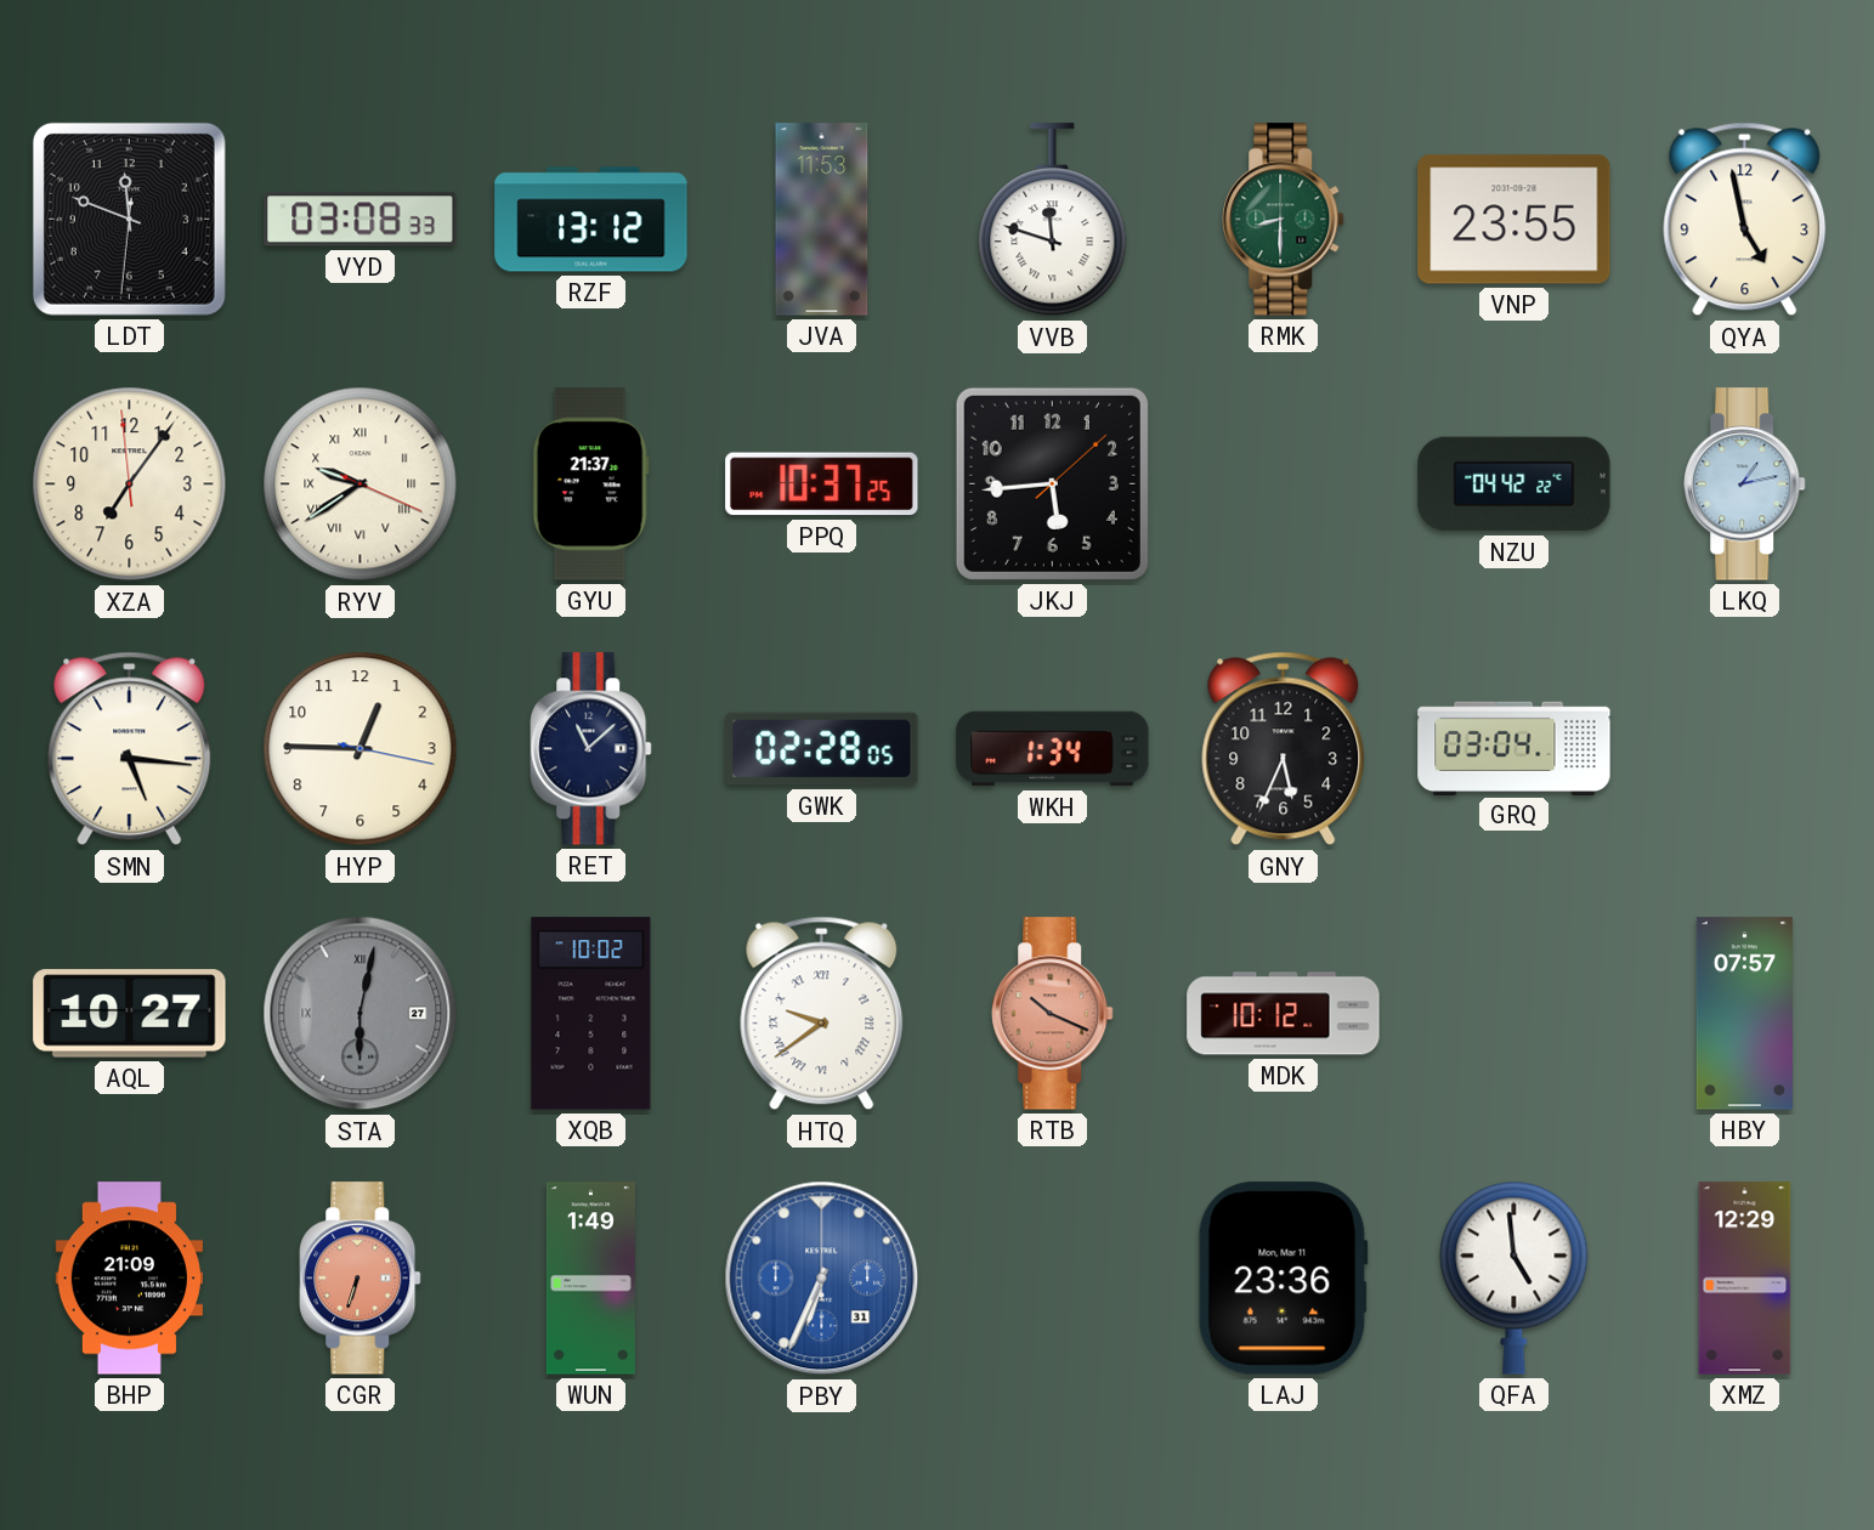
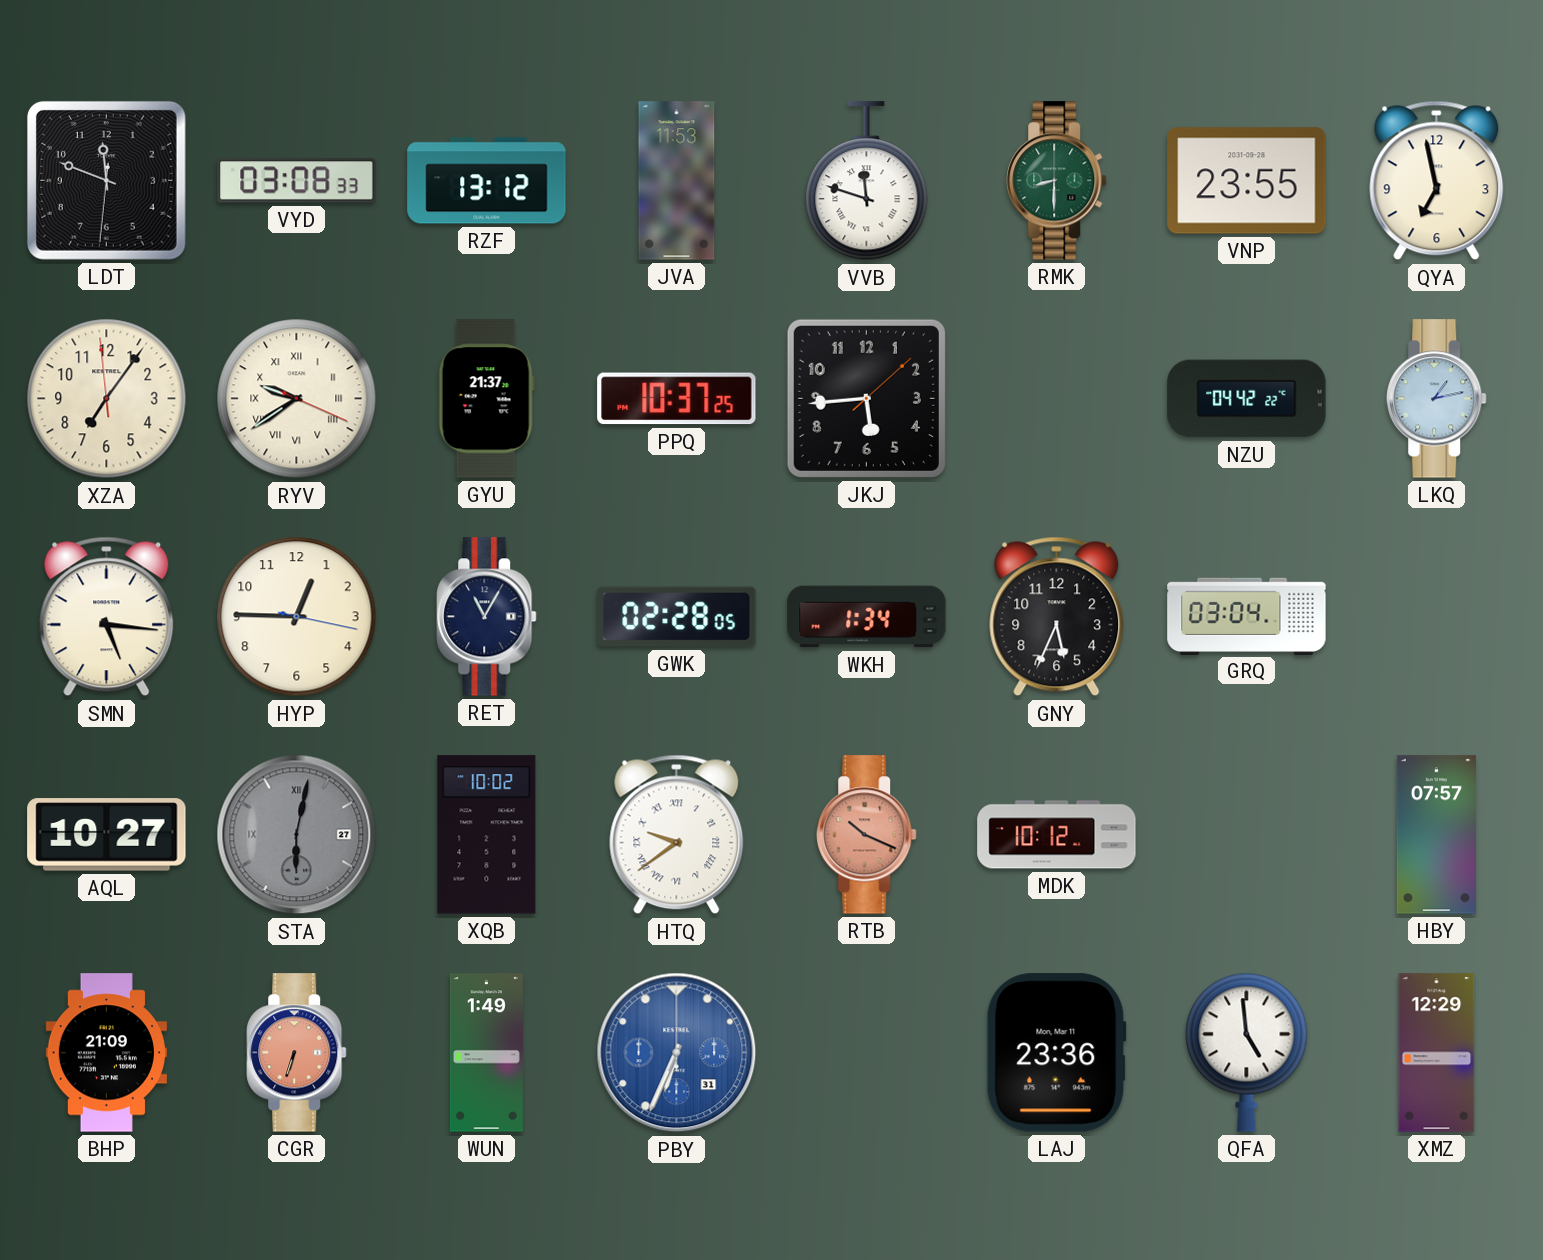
QYA: 4:58 -> 6:58 (1437, 181)
RET: 11:08 -> 11:05 (487, 617)
